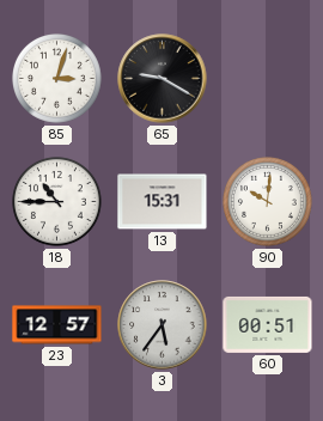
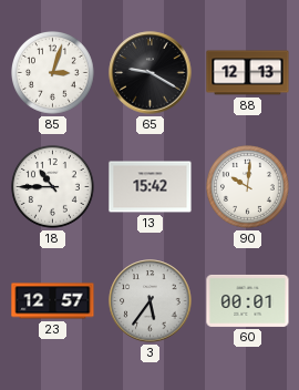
88: none -> 12:13 (248, 73)
13: 15:31 -> 15:42 (151, 187)
60: 00:51 -> 00:01 (248, 300)
